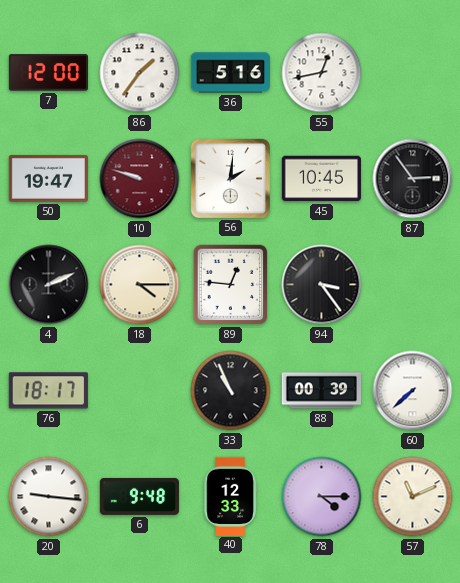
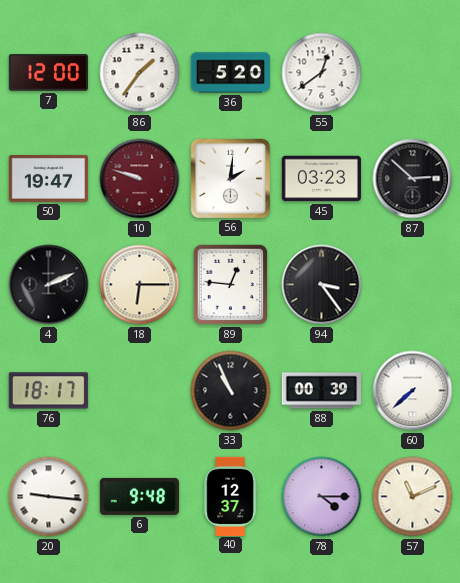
36: 5:16 -> 5:20 (230, 73)
55: 12:43 -> 12:39 (322, 73)
45: 10:45 -> 03:23 (321, 179)
87: 2:54 -> 2:52 (413, 179)
18: 4:15 -> 6:15 (140, 285)
40: 12:33 -> 12:37 (230, 496)
